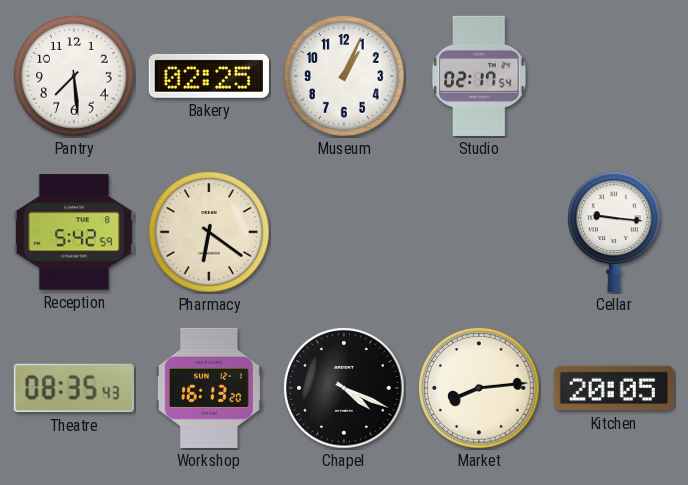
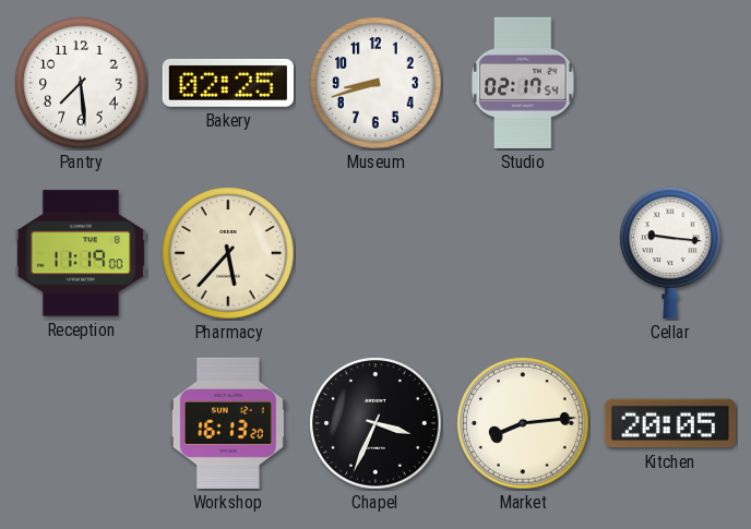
Museum: 1:04 -> 8:42 (375, 83)
Reception: 5:42 -> 11:19 (81, 253)
Pharmacy: 6:21 -> 5:37 (228, 253)
Theatre: 08:35 -> none (74, 388)
Chapel: 4:19 -> 3:34 (375, 423)
